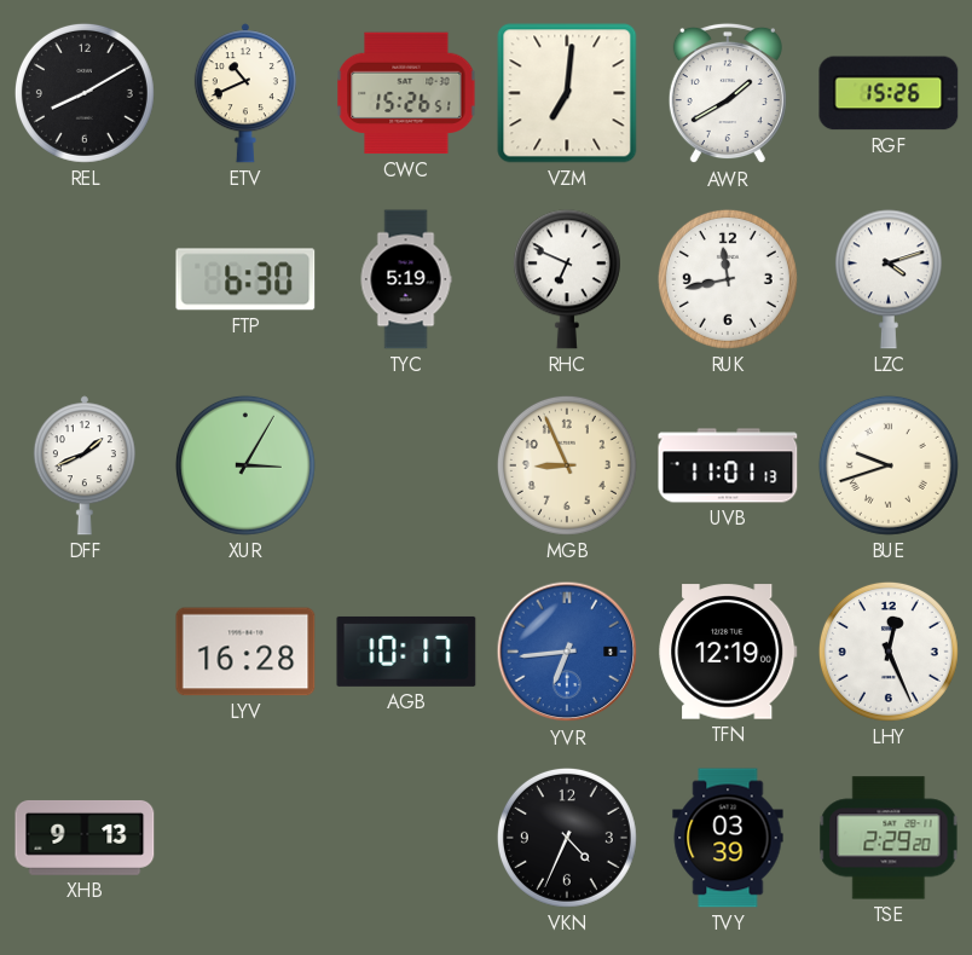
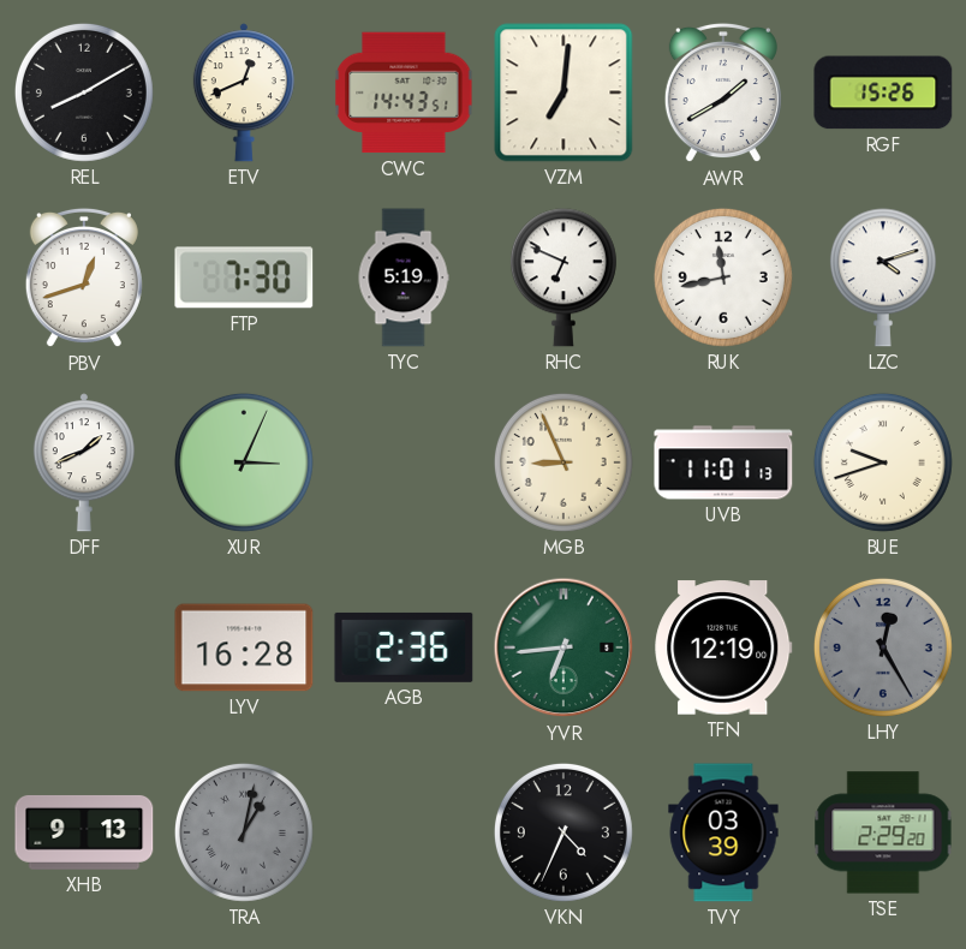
ETV: 10:41 -> 12:41 (244, 92)
CWC: 15:26 -> 14:43 (404, 92)
PBV: none -> 12:42 (84, 277)
FTP: 6:30 -> 7:30 (244, 277)
XUR: 3:05 -> 3:04 (244, 462)
AGB: 10:17 -> 2:36 (404, 647)
YVR dial: blue -> green (563, 647)
LHY: 12:26 -> 12:25 (883, 647)
LHY dial: white -> grey (883, 647)
TRA: none -> 1:02 (244, 832)
